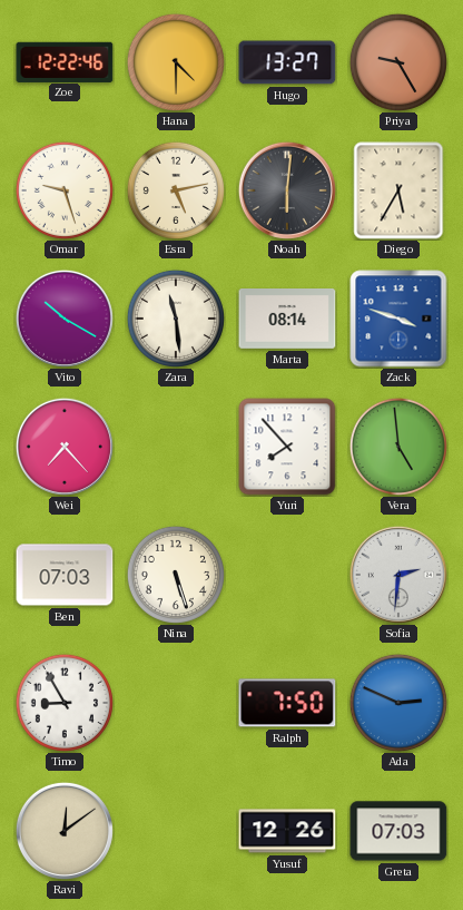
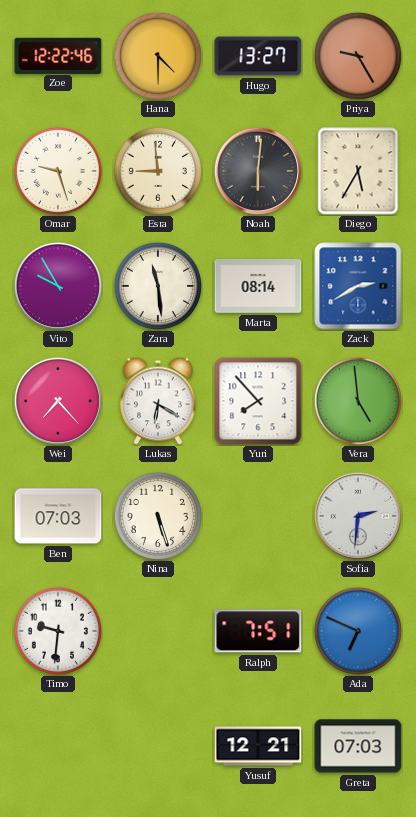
Esra: 5:13 -> 8:59 (158, 171)
Vito: 10:20 -> 9:55 (58, 286)
Zack: 3:48 -> 2:40 (358, 286)
Lukas: none -> 6:20 (158, 401)
Timo: 8:55 -> 9:31 (58, 631)
Ralph: 7:50 -> 7:51 (258, 631)
Ada: 2:49 -> 6:49 (358, 631)
Ravi: 12:09 -> none (65, 831)
Yusuf: 12:26 -> 12:21 (258, 746)
